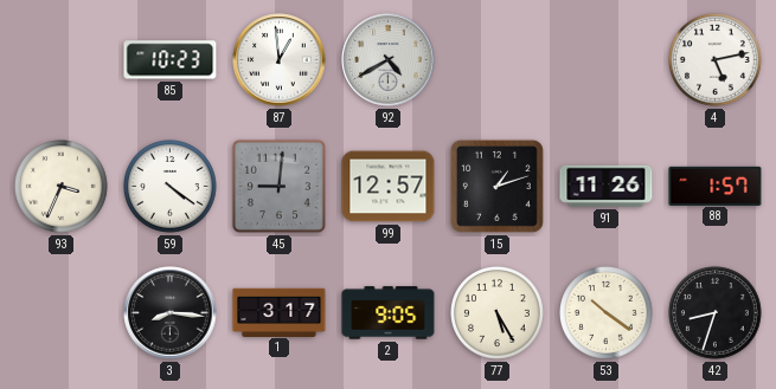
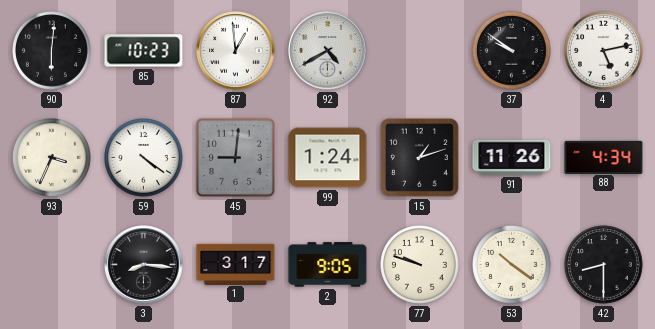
90: none -> 6:01 (52, 51)
37: none -> 9:51 (512, 51)
99: 12:57 -> 1:24 (328, 158)
88: 1:57 -> 4:34 (604, 157)
77: 5:25 -> 9:48 (420, 265)
42: 8:33 -> 8:30 (604, 265)
